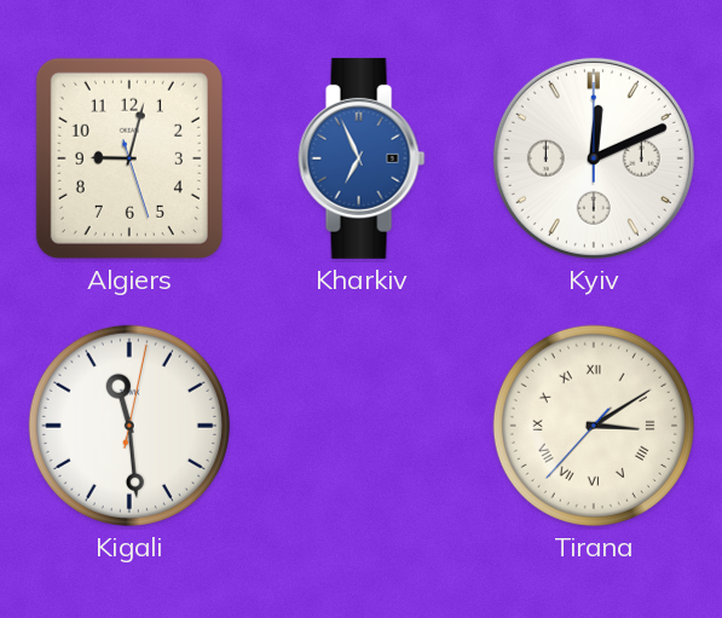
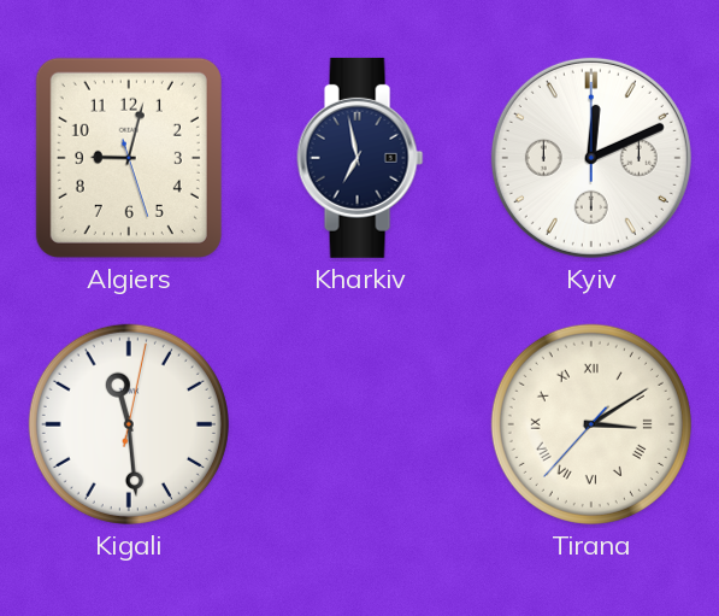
Kharkiv: 6:56 -> 6:58 (360, 158)
Kharkiv dial: blue -> navy (360, 158)
